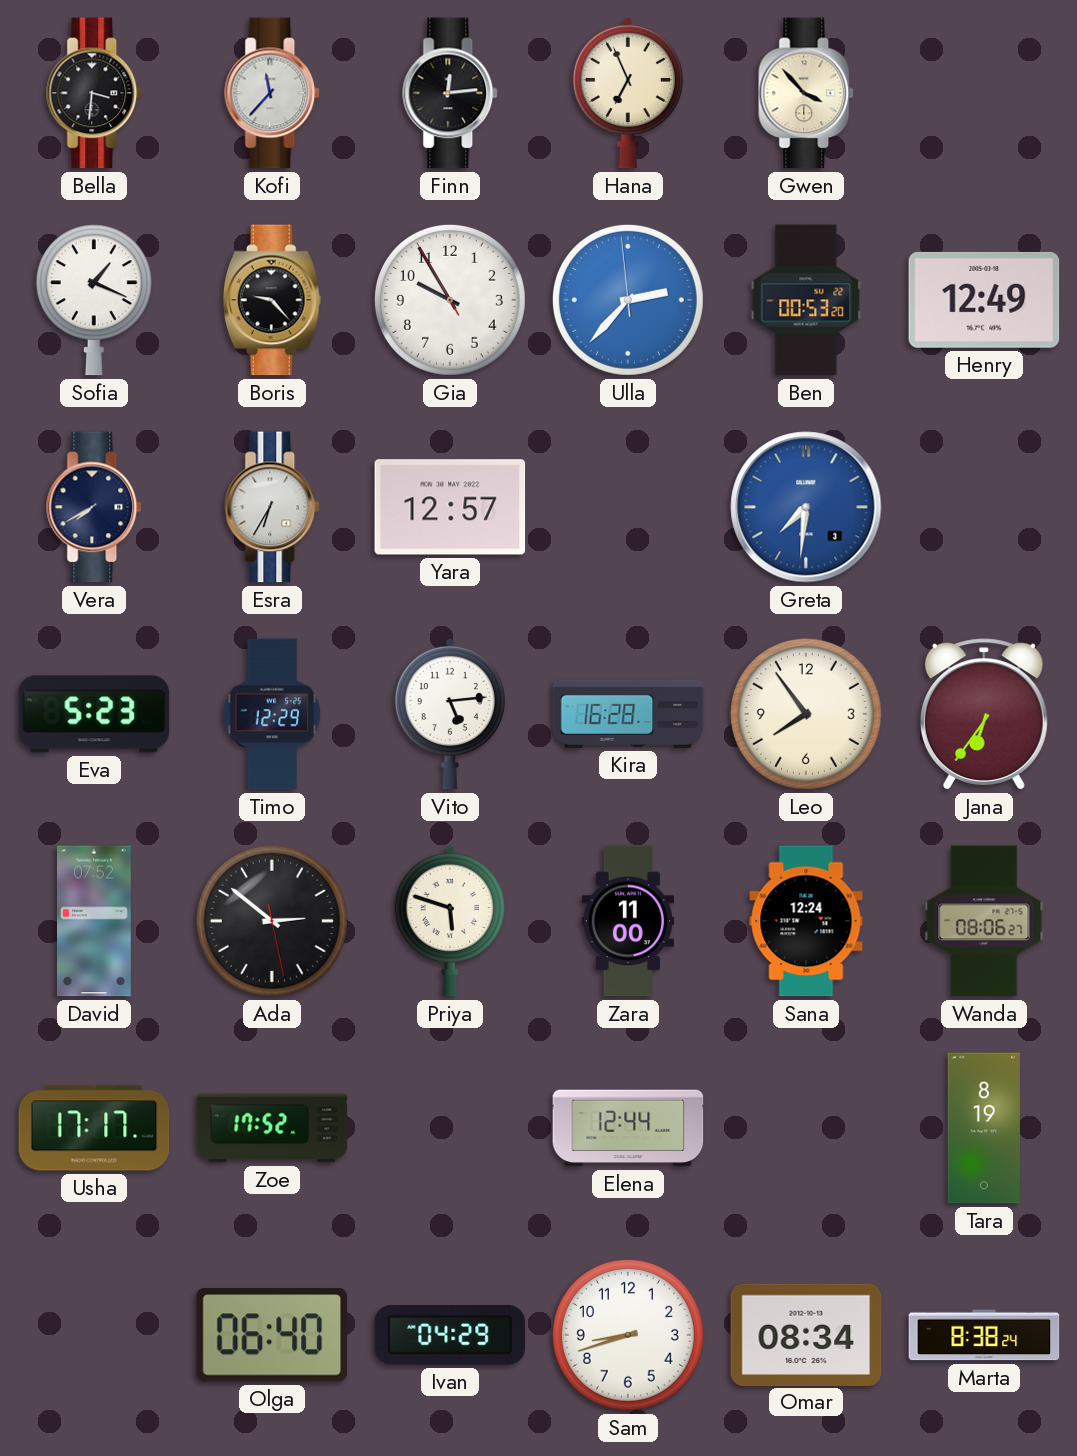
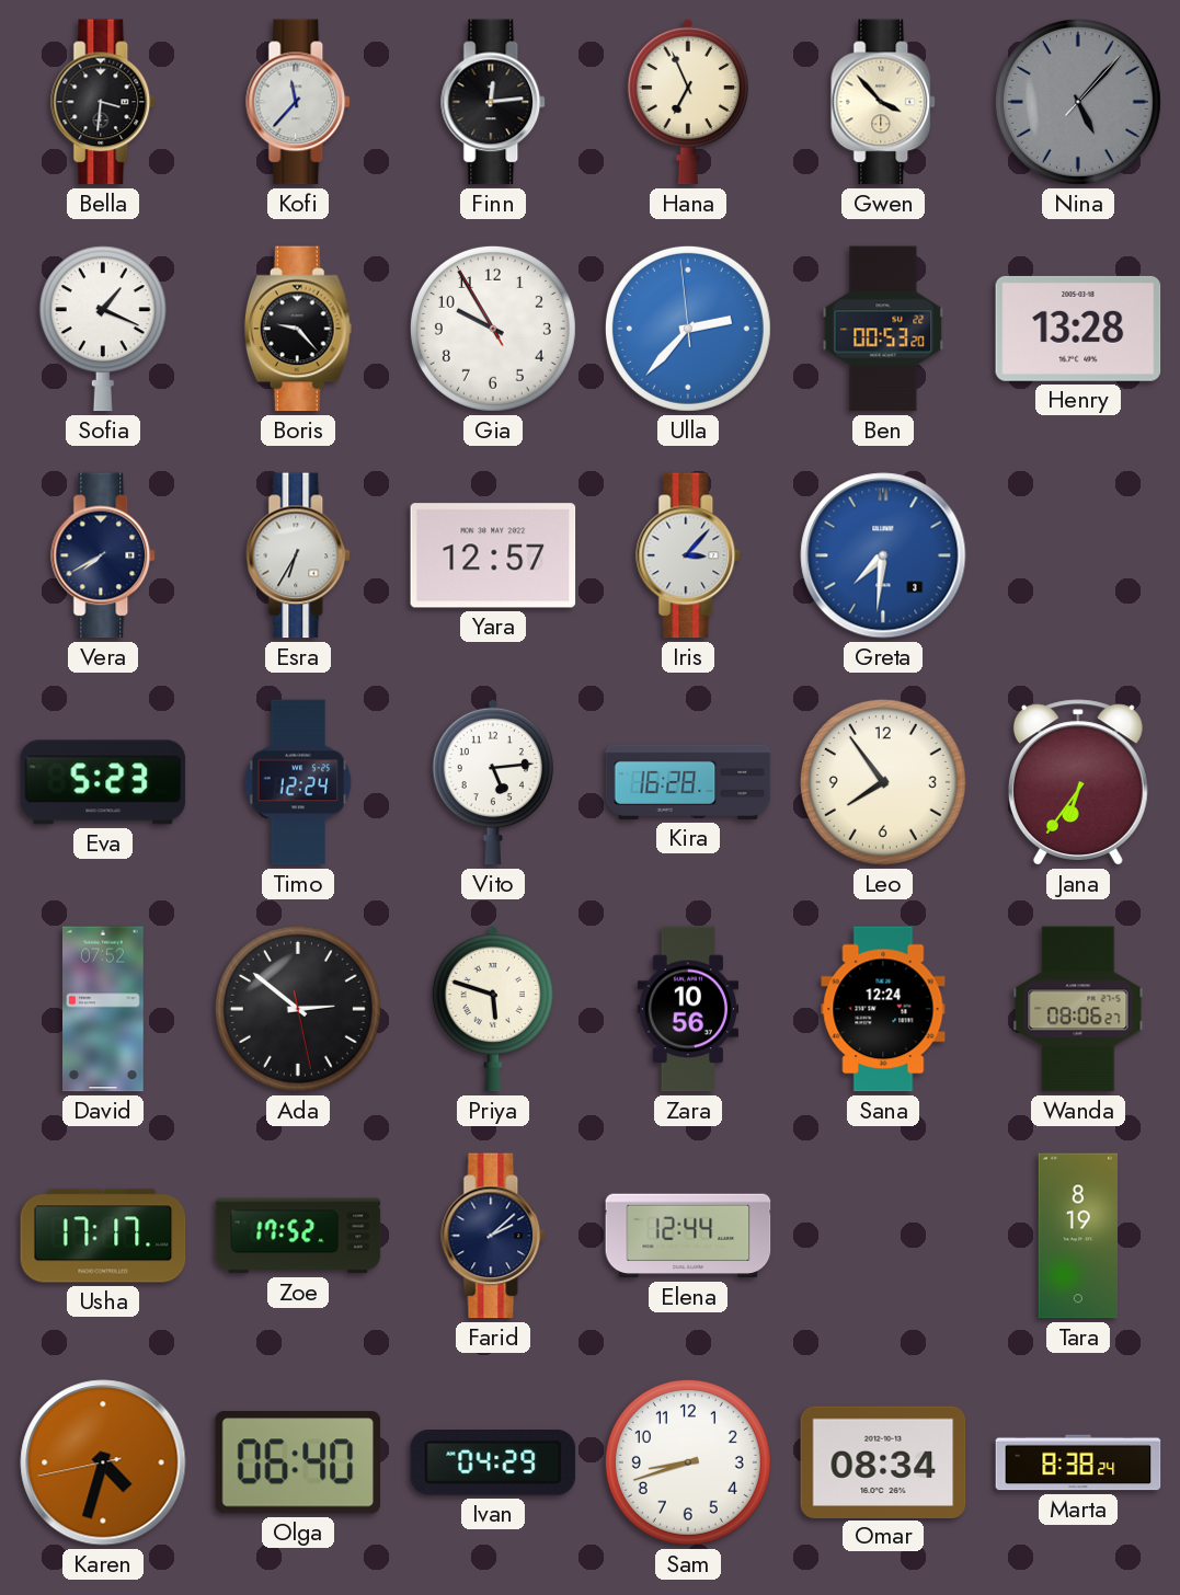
Nina: none -> 5:07 (1078, 102)
Henry: 12:49 -> 13:28 (1078, 329)
Iris: none -> 3:07 (689, 555)
Timo: 12:29 -> 12:24 (298, 782)
Zara: 11:00 -> 10:56 (687, 1009)
Farid: none -> 2:08 (494, 1236)
Karen: none -> 4:32 (103, 1462)
